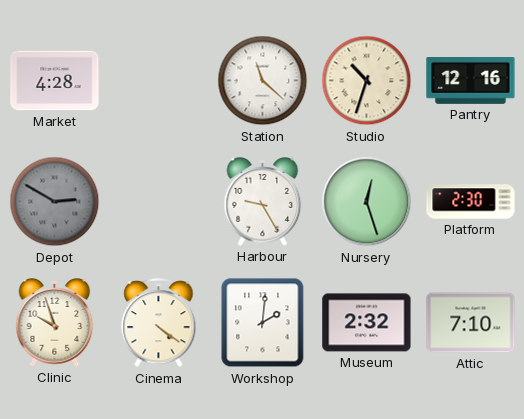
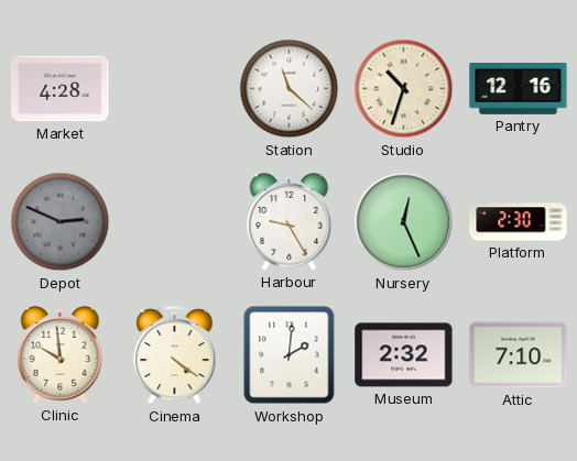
Depot: 2:50 -> 2:49 (61, 222)
Nursery: 12:27 -> 12:26 (404, 222)
Clinic: 9:57 -> 9:59 (61, 355)
